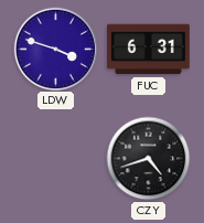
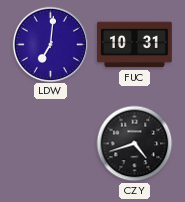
LDW: 3:48 -> 7:01 (50, 44)
FUC: 6:31 -> 10:31 (135, 45)
